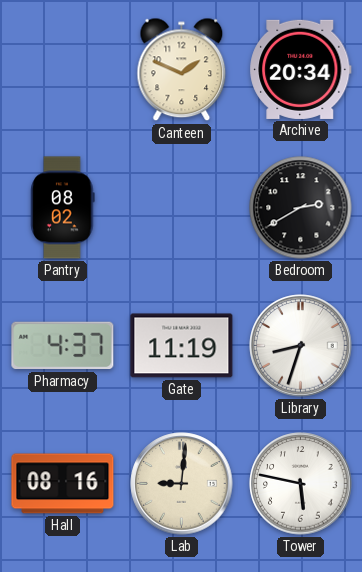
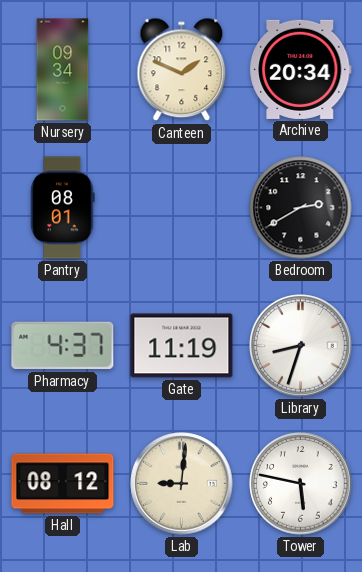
Nursery: none -> 09:34 (63, 70)
Pantry: 08:02 -> 08:01 (63, 208)
Hall: 08:16 -> 08:12 (63, 484)
